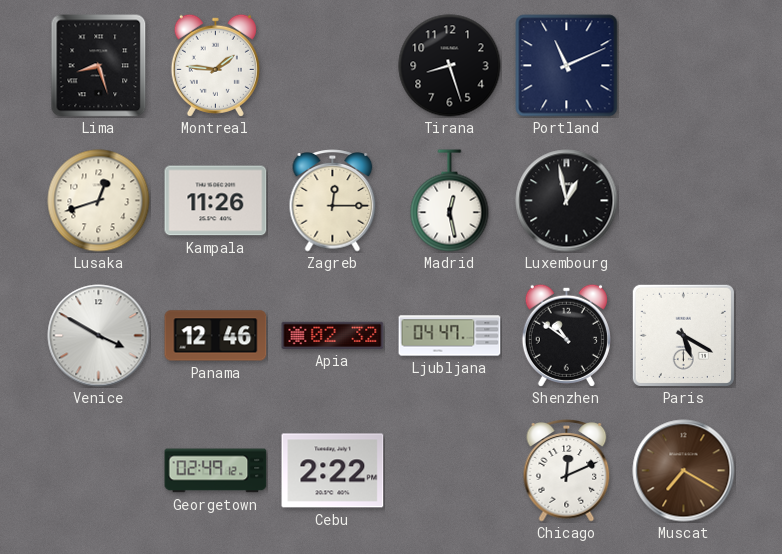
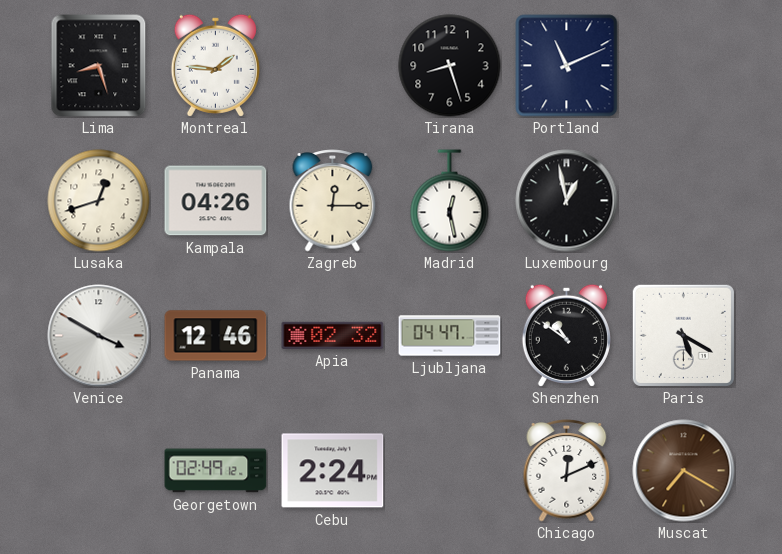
Kampala: 11:26 -> 04:26 (216, 201)
Cebu: 2:22 -> 2:24 (333, 471)
